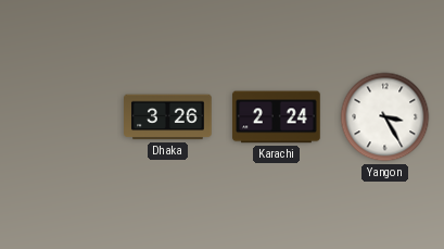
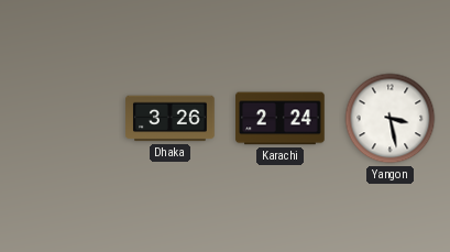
Yangon: 3:25 -> 3:28 (391, 119)
